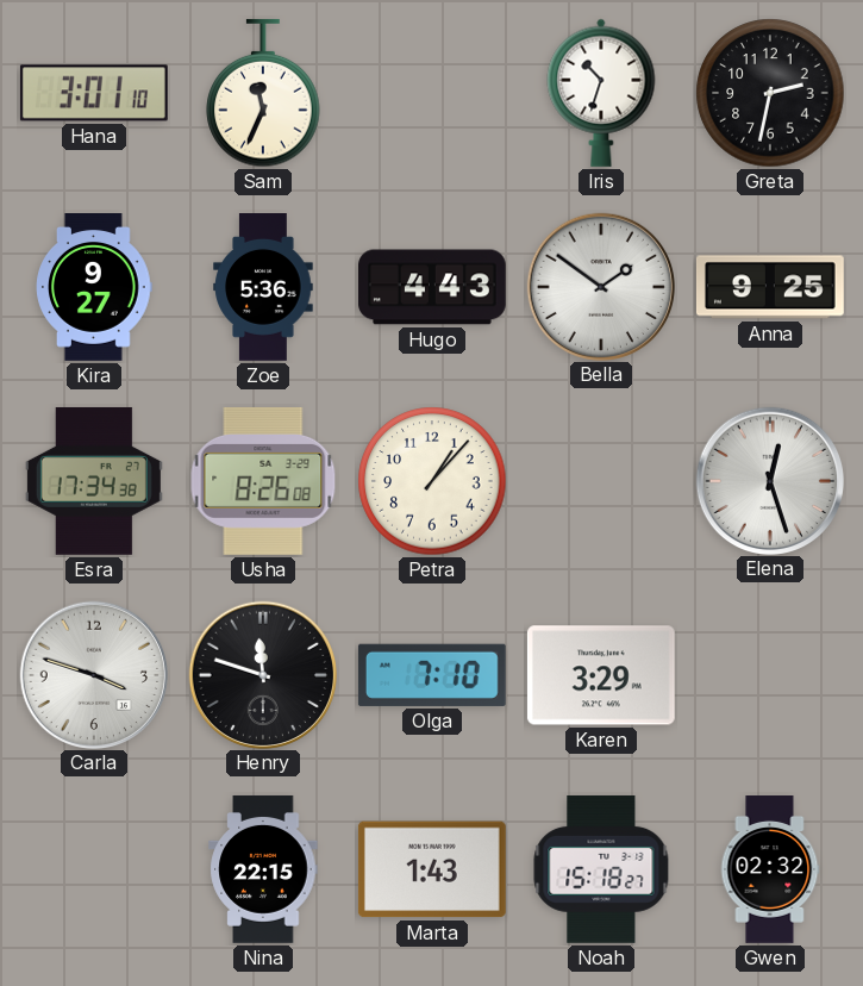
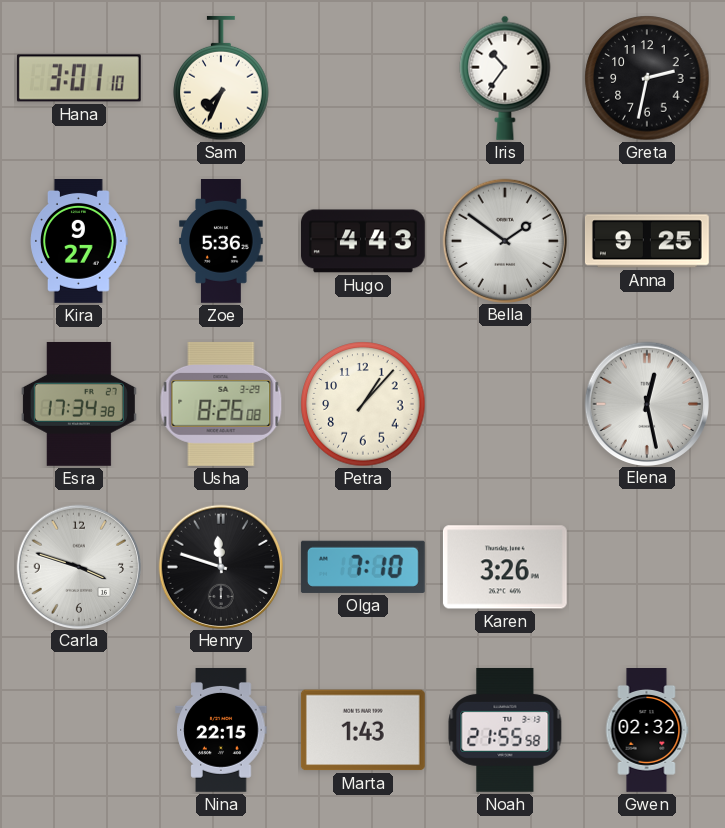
Sam: 11:34 -> 7:34 (221, 78)
Iris: 10:33 -> 10:36 (505, 78)
Elena: 12:27 -> 12:28 (646, 403)
Karen: 3:29 -> 3:26 (505, 567)
Noah: 15:18 -> 21:55 (505, 730)
